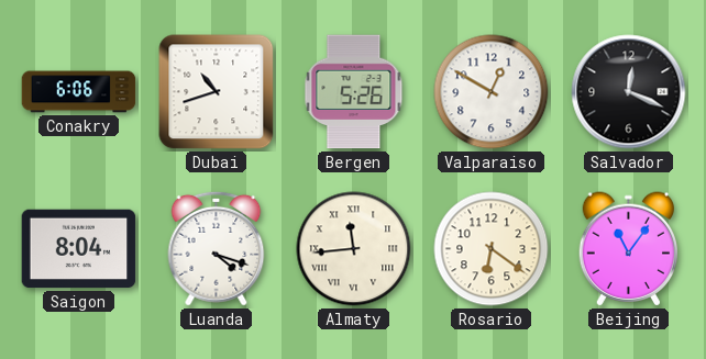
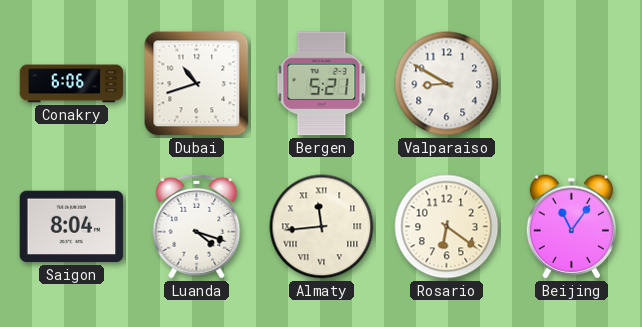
Bergen: 5:26 -> 5:21 (322, 84)
Valparaiso: 12:50 -> 8:50 (447, 84)
Salvador: 12:19 -> none (629, 92)
